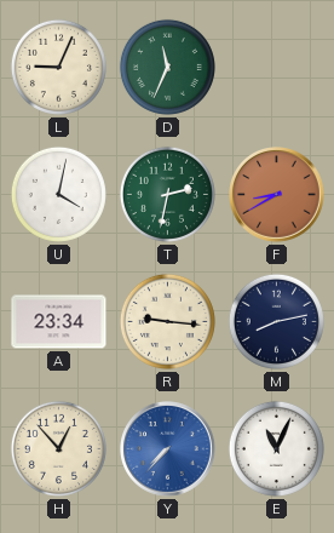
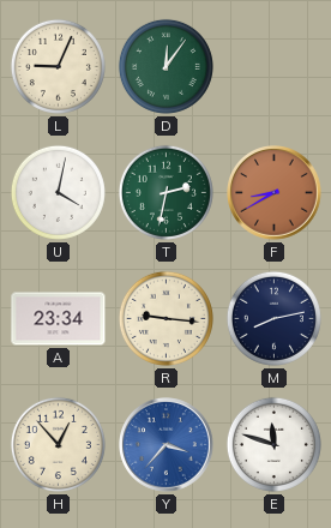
D: 11:34 -> 12:06 (165, 66)
Y: 7:37 -> 3:37 (167, 445)
E: 11:04 -> 11:48 (273, 444)
